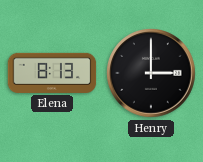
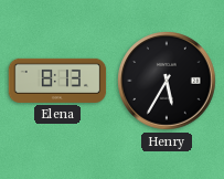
Henry: 3:00 -> 5:35 (168, 82)
